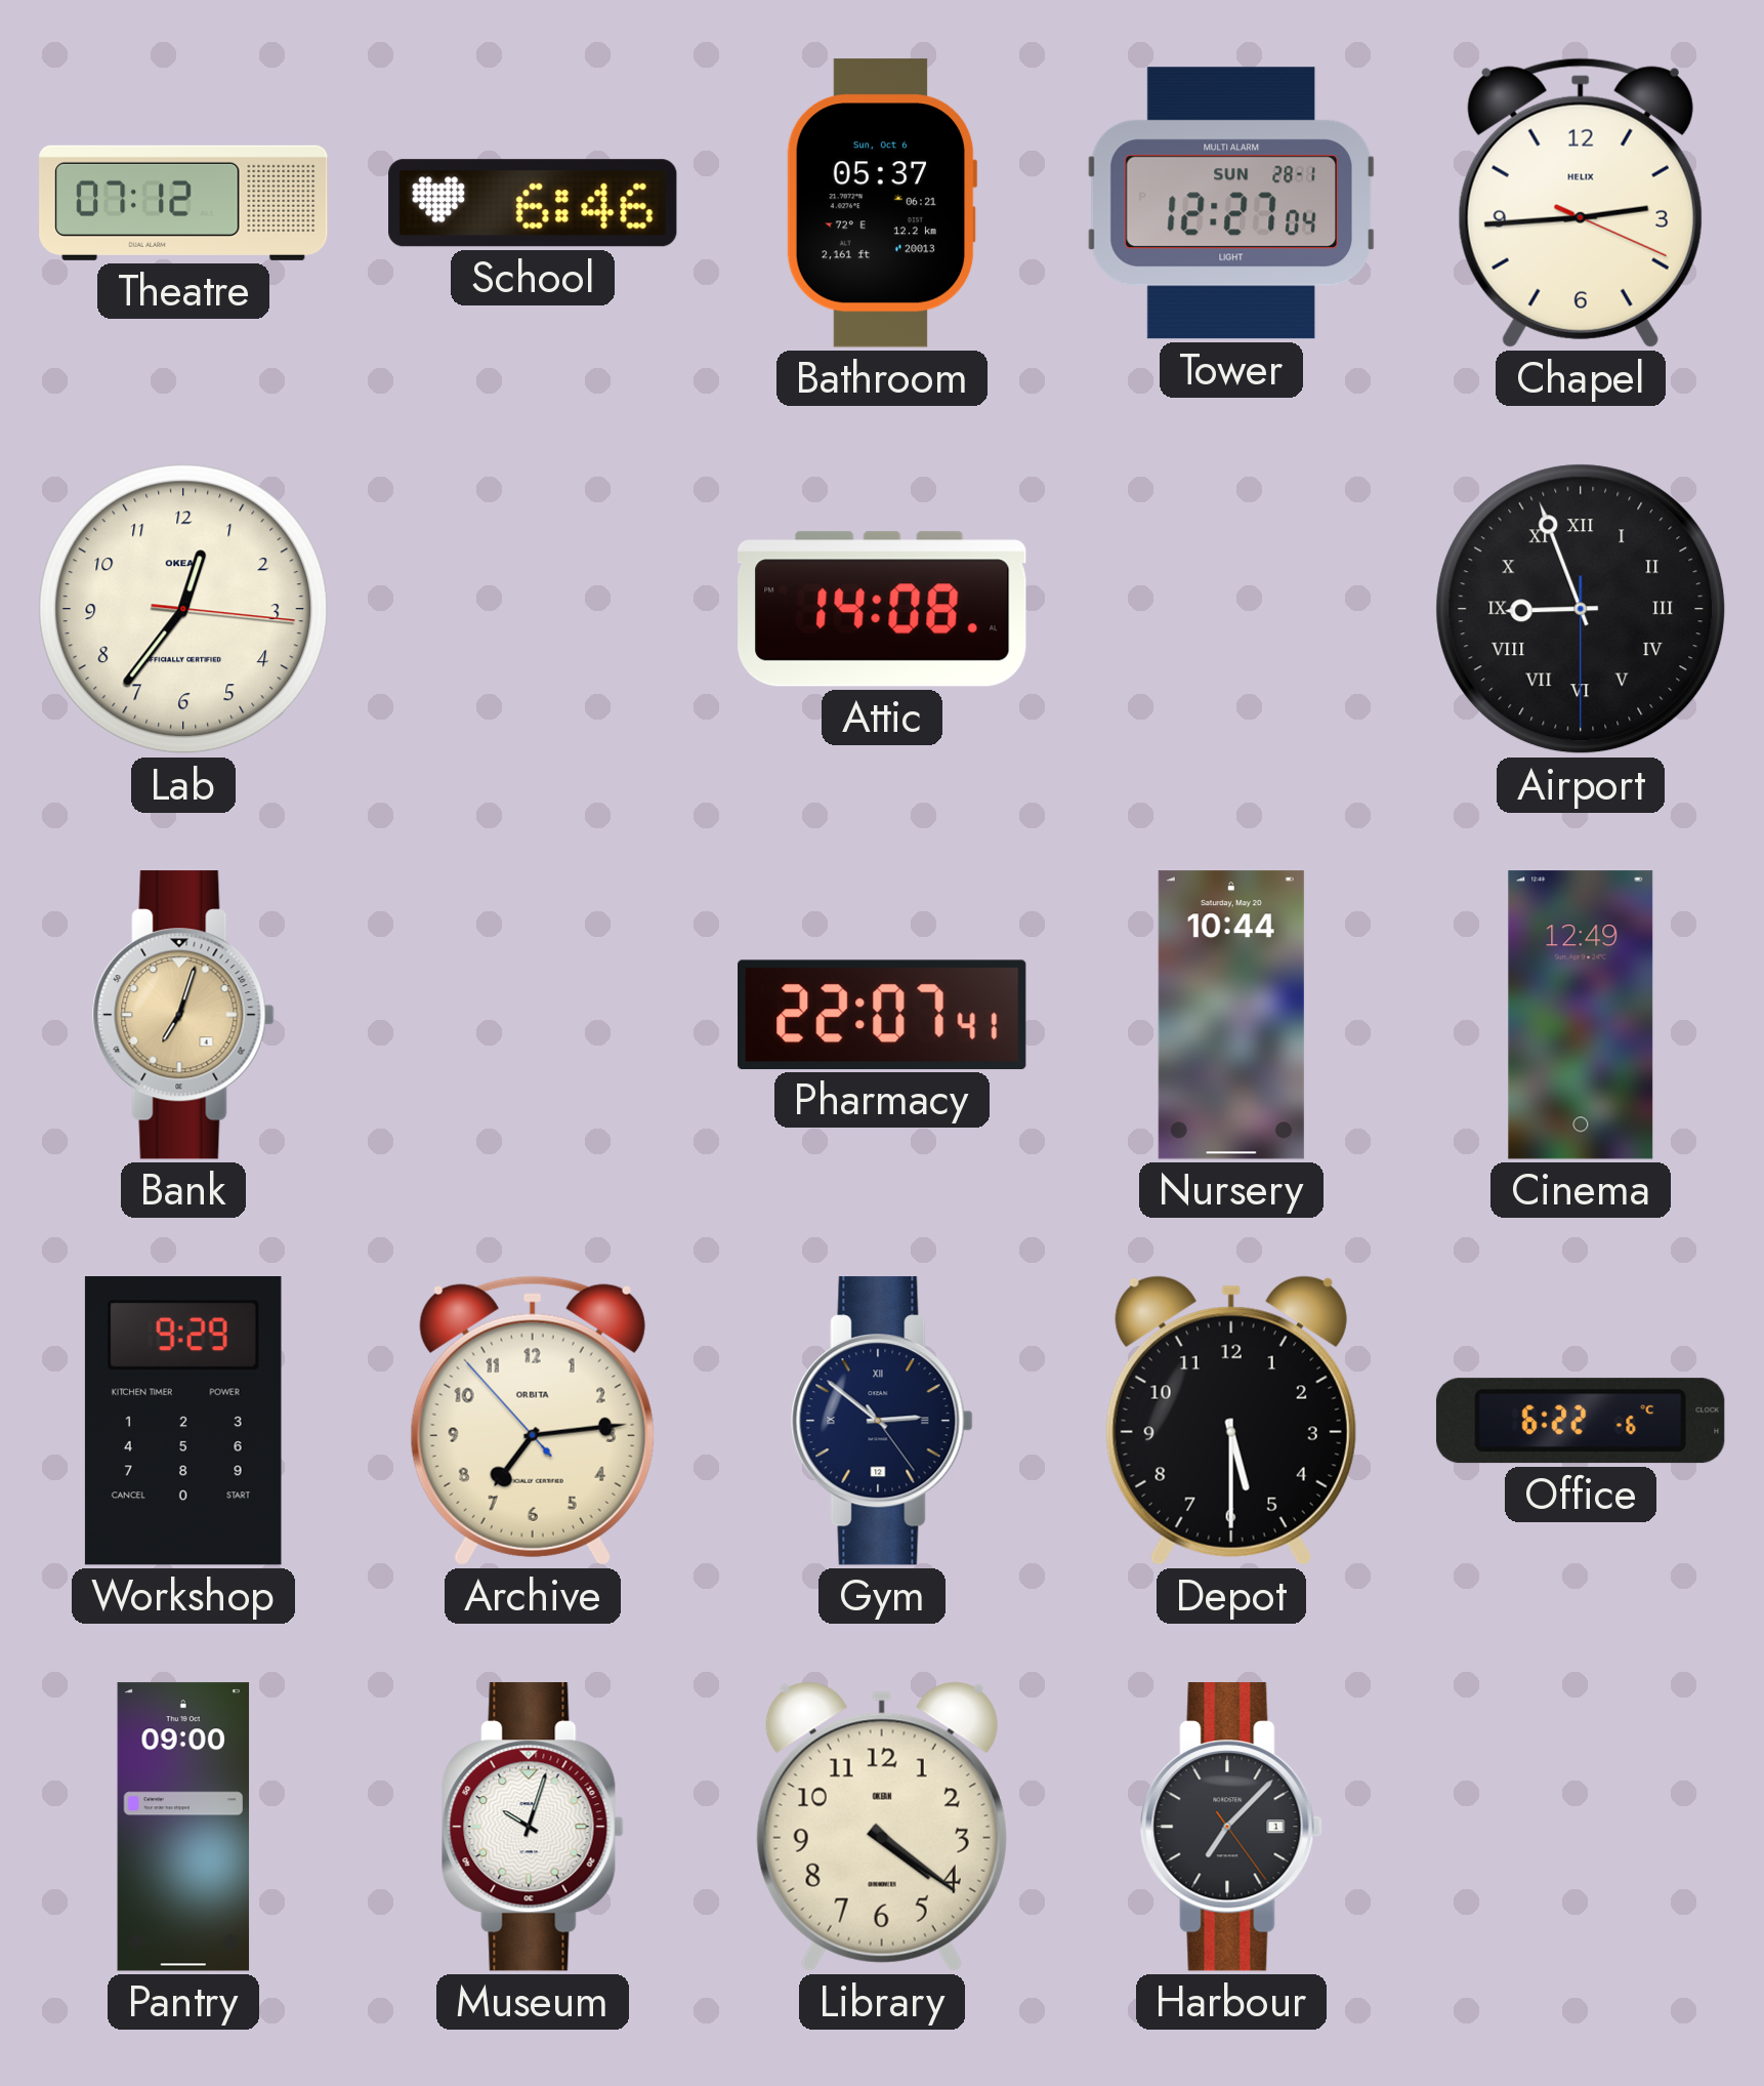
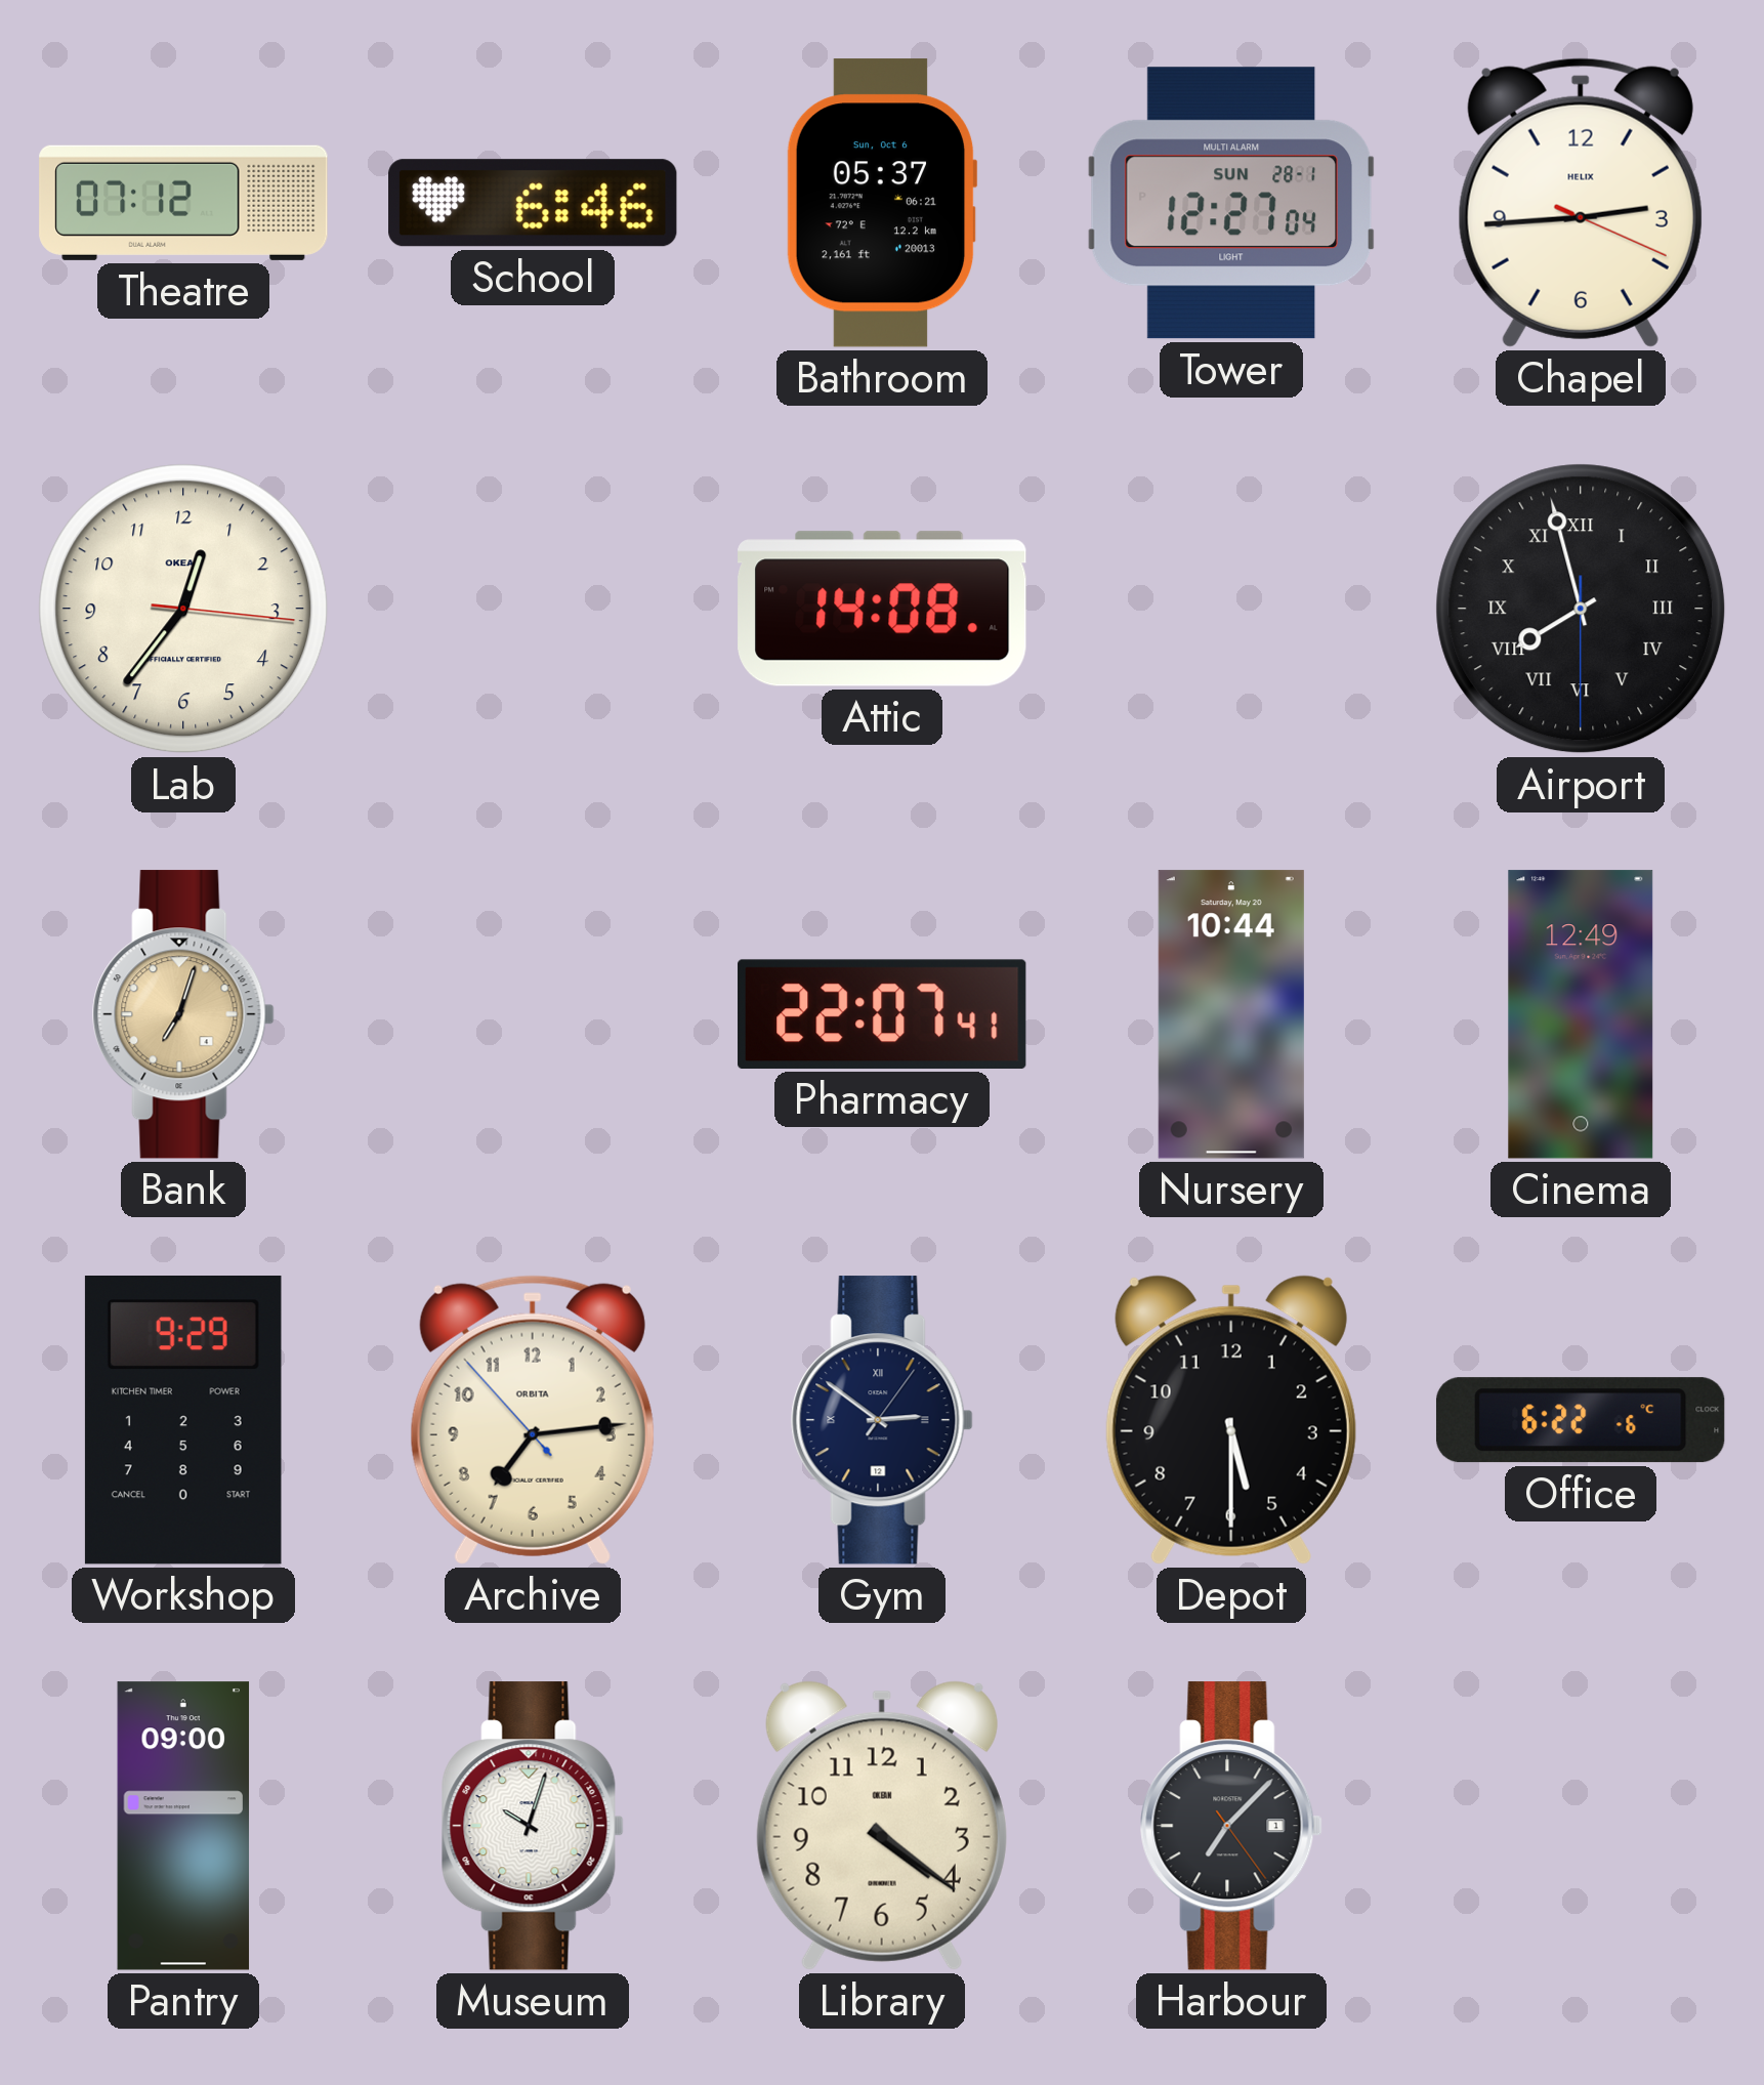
Airport: 8:56 -> 7:57 (1581, 609)
Gym: 2:51:24 -> 2:51:06 (882, 1420)
